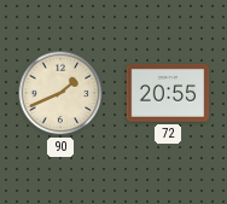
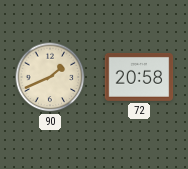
72: 20:55 -> 20:58 (139, 77)
